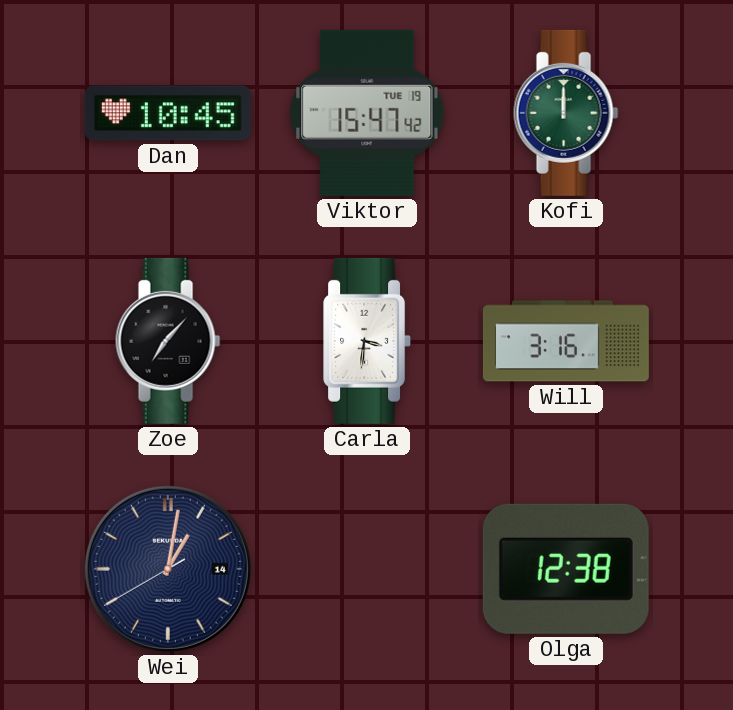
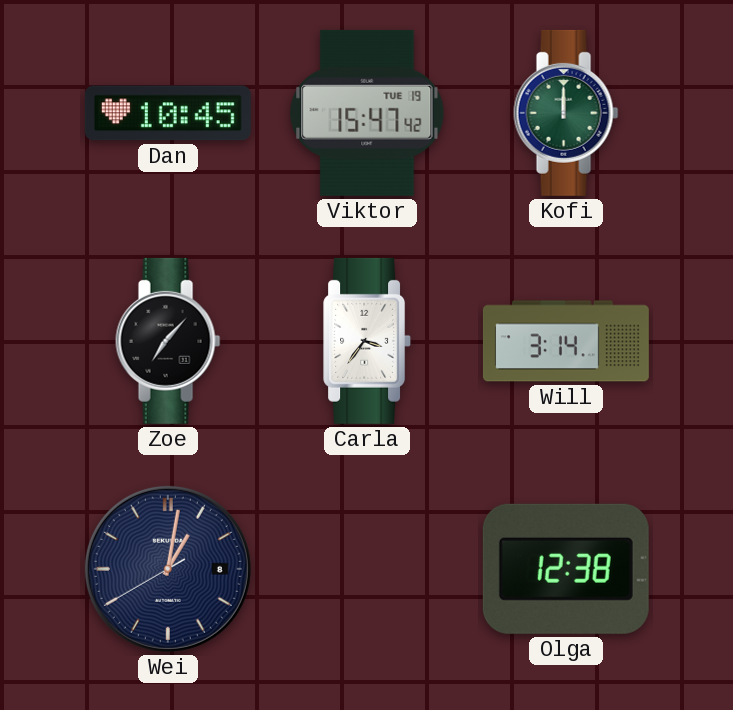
Carla: 3:31 -> 3:36 (368, 341)
Will: 3:16 -> 3:14 (566, 341)
Wei date: 14 -> 8 (168, 569)
